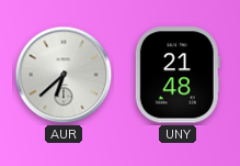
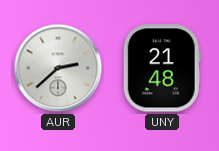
AUR: 6:38 -> 2:38 (58, 68)
